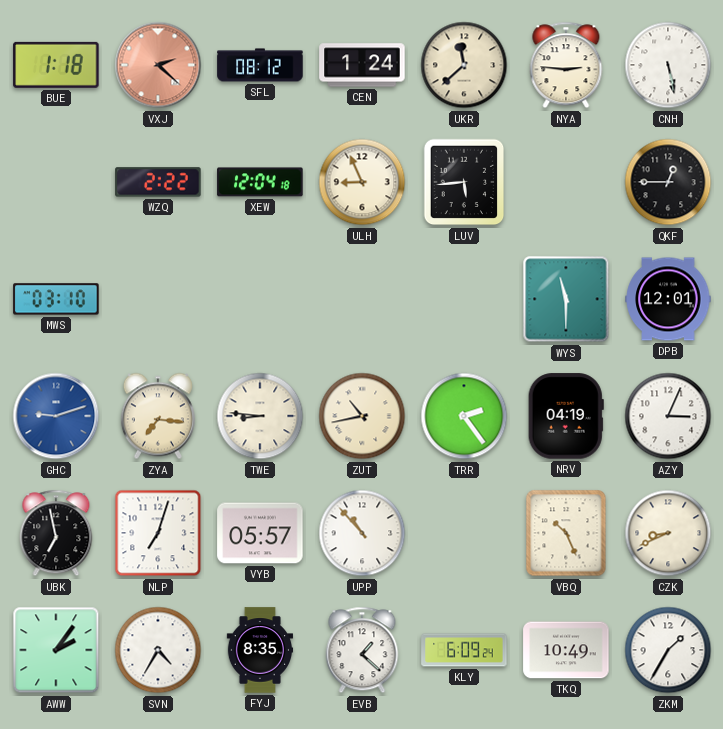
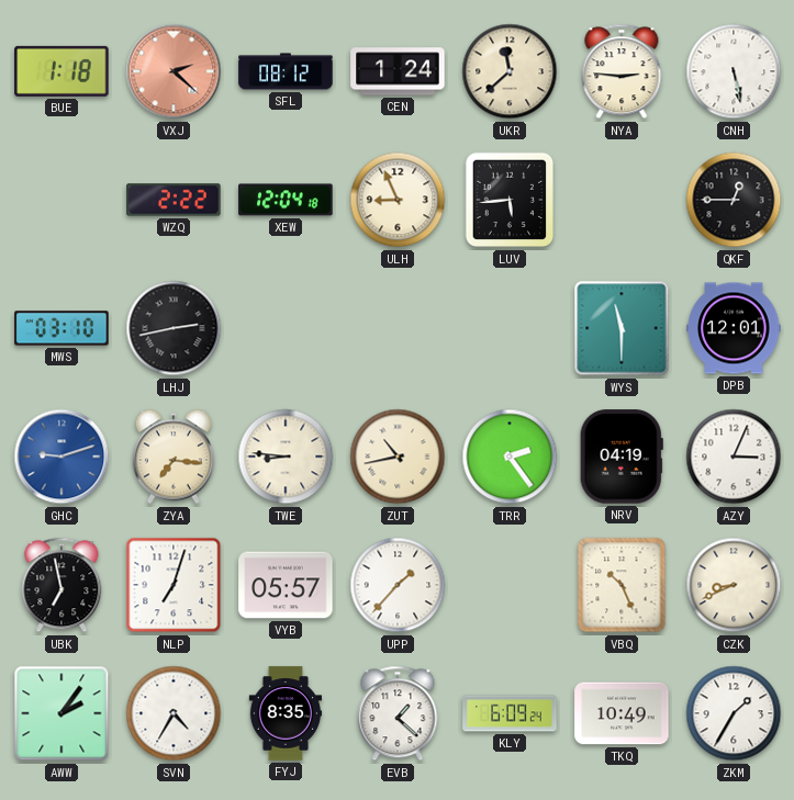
LHJ: none -> 2:43 (174, 328)
UPP: 10:53 -> 1:37 (398, 585)
